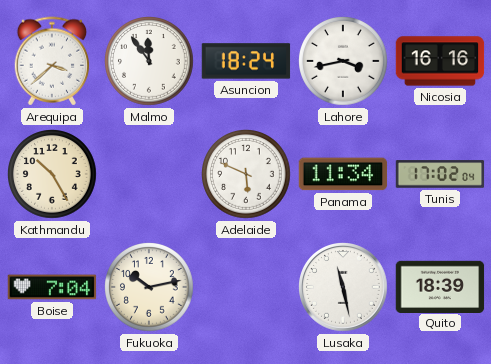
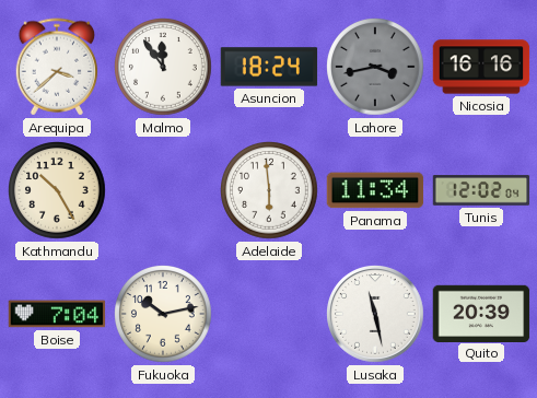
Lahore dial: white -> grey (376, 68)
Adelaide: 5:49 -> 5:59 (270, 191)
Tunis: 17:02 -> 12:02 (481, 190)
Quito: 18:39 -> 20:39 (481, 313)
